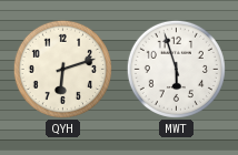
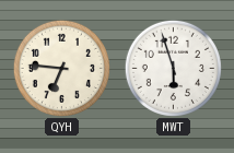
QYH: 6:12 -> 6:46 (61, 68)
